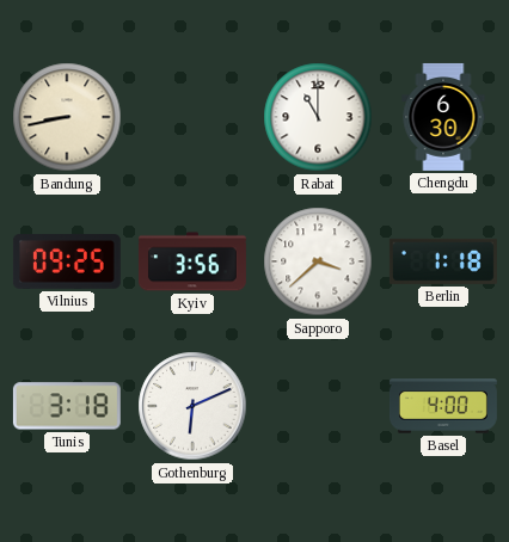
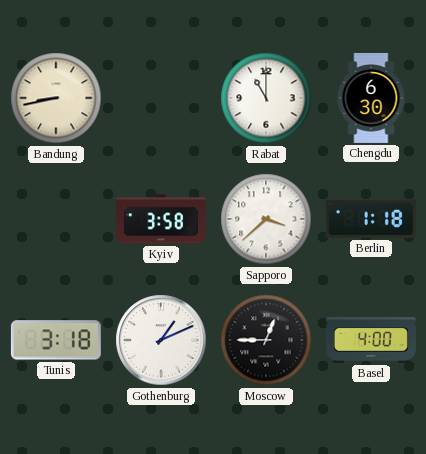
Vilnius: 09:25 -> none (67, 263)
Kyiv: 3:56 -> 3:58 (161, 219)
Gothenburg: 6:11 -> 1:11 (161, 340)
Moscow: none -> 12:45 (266, 340)
